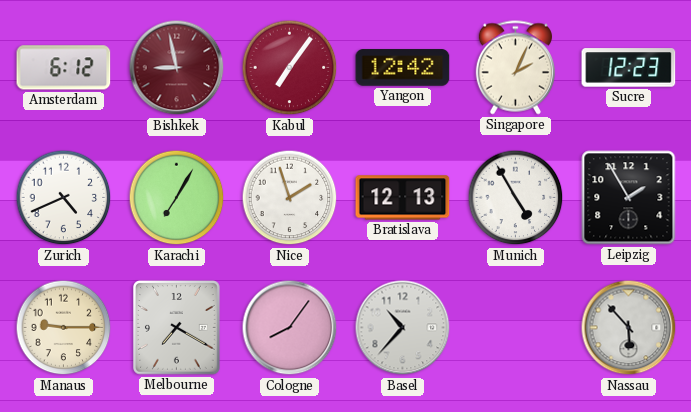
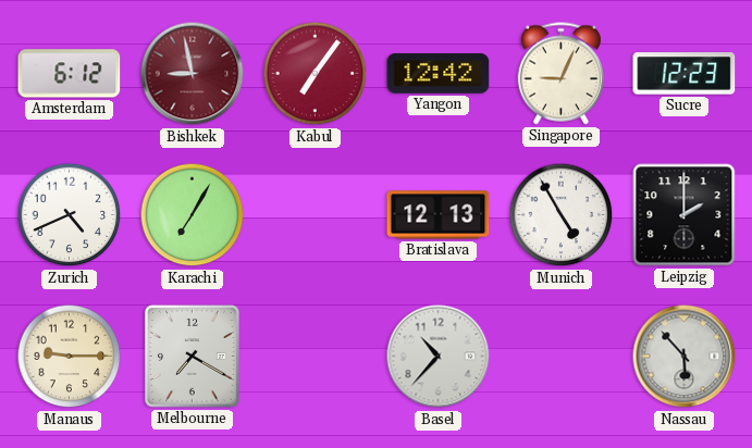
Singapore: 2:04 -> 9:04 (560, 74)
Nice: 1:57 -> none (290, 198)
Leipzig: 1:55 -> 2:00 (685, 215)
Cologne: 8:06 -> none (290, 328)
